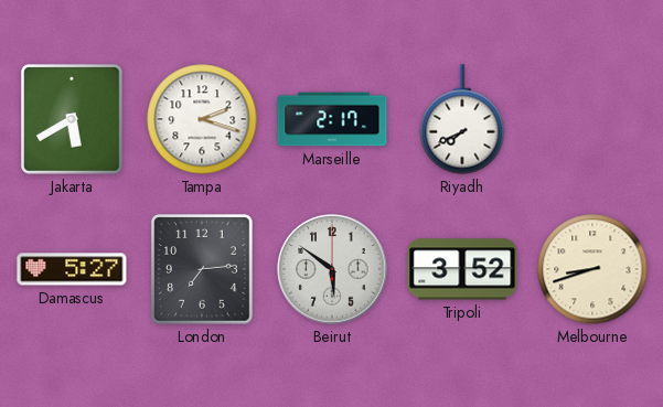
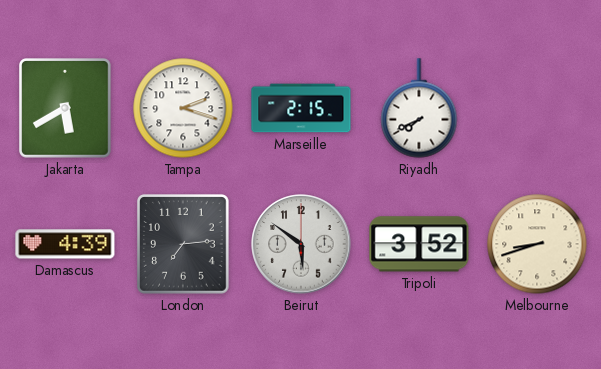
Marseille: 2:17 -> 2:15 (301, 108)
Damascus: 5:27 -> 4:39 (65, 244)
